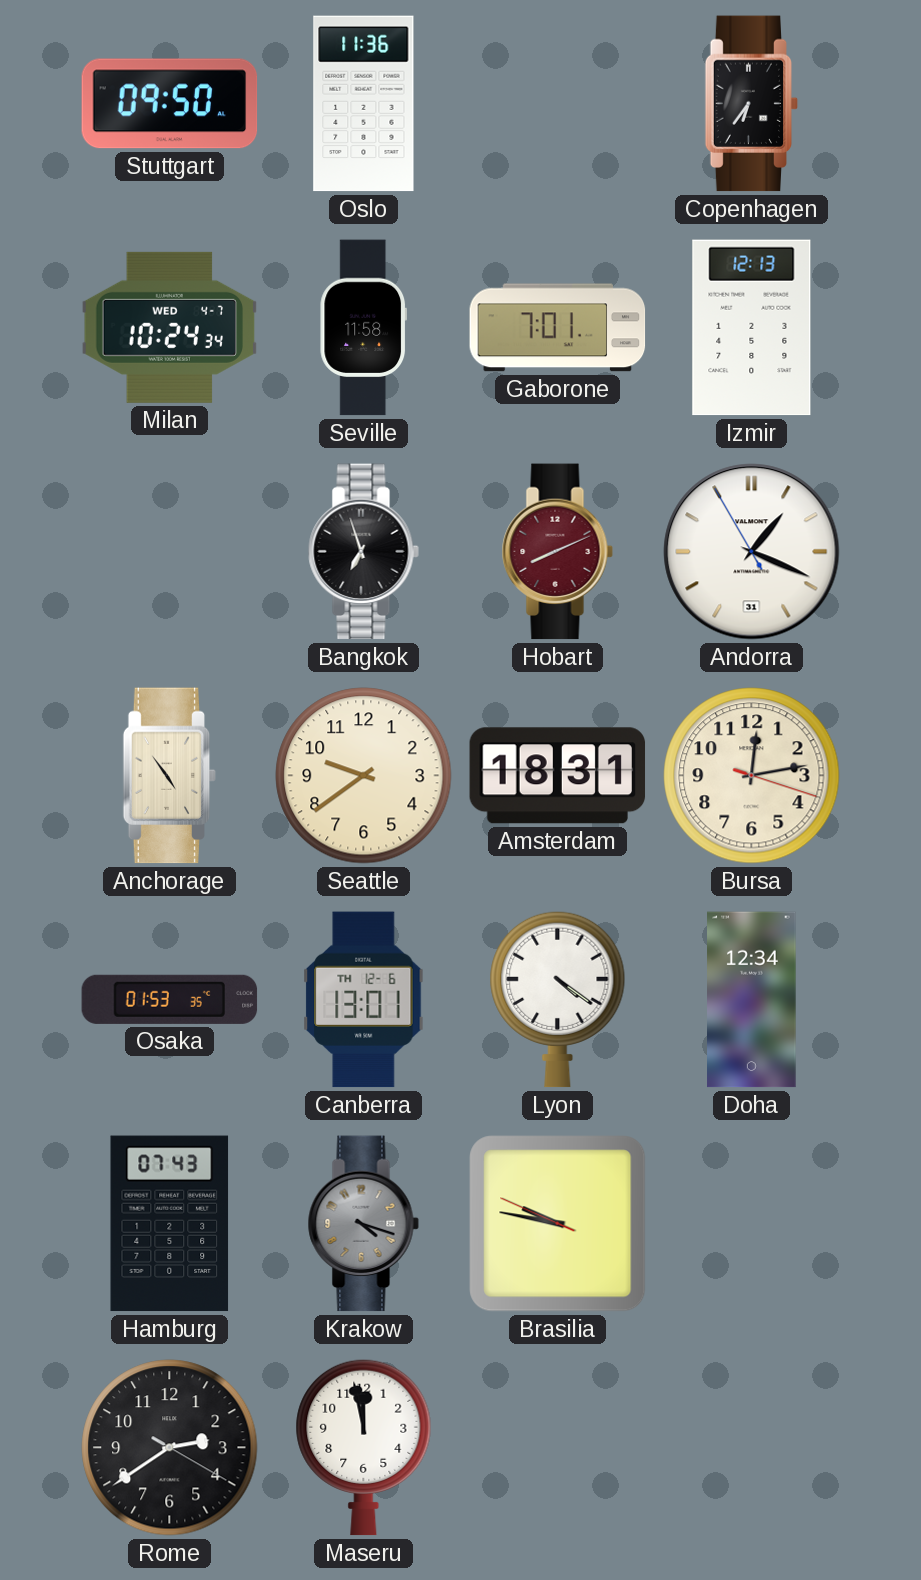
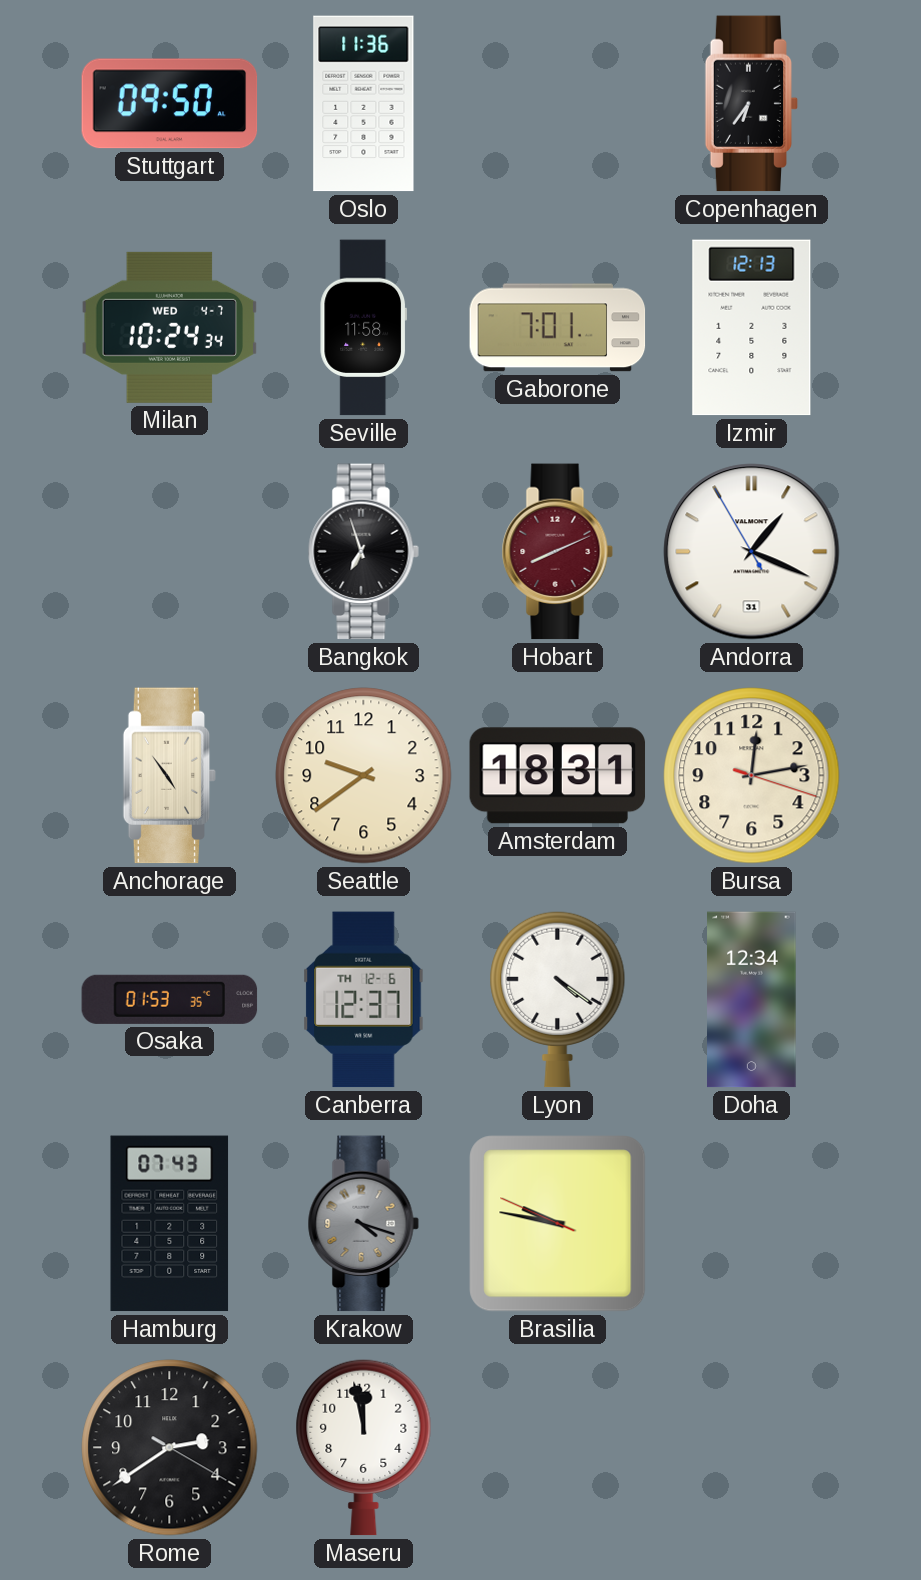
Canberra: 13:01 -> 12:37 (364, 1000)
